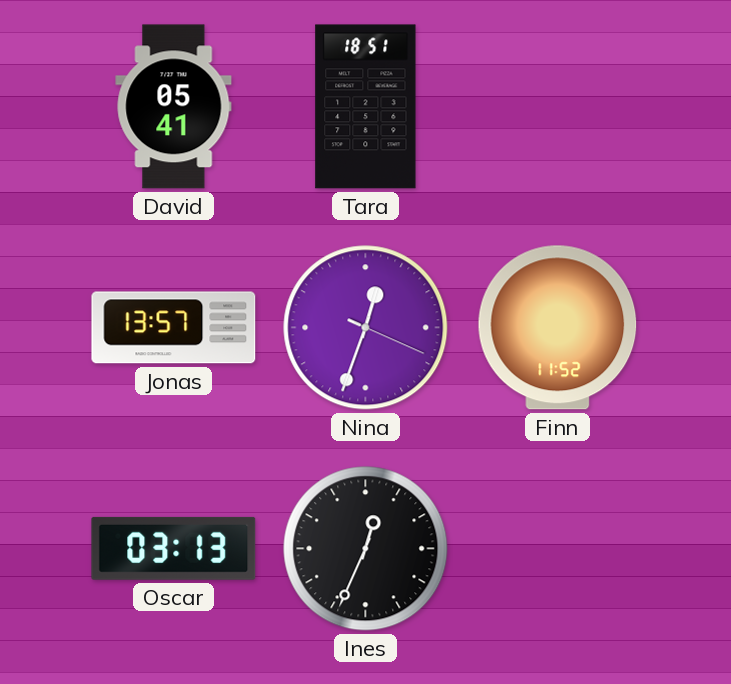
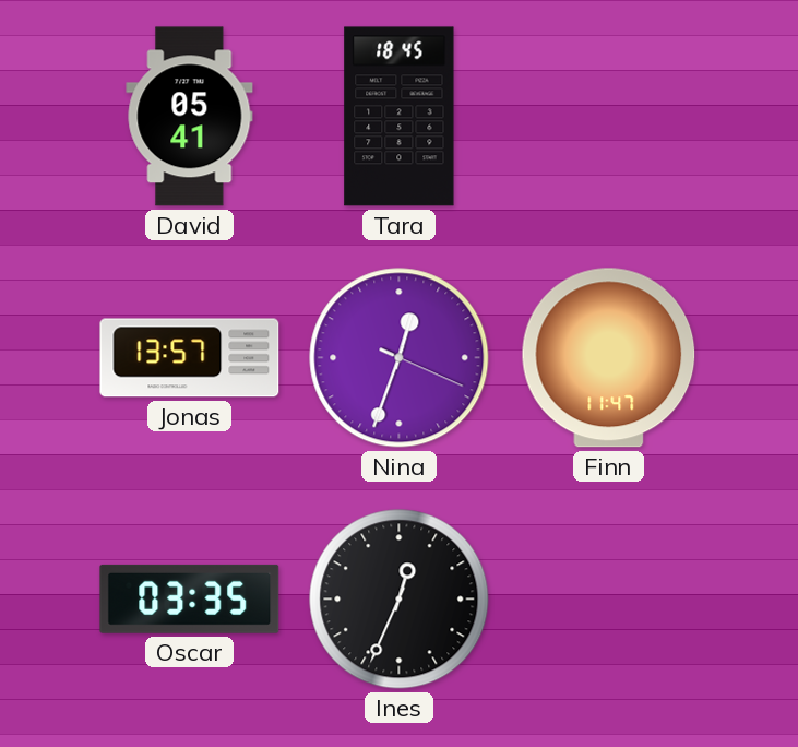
Tara: 18:51 -> 18:45 (400, 117)
Finn: 11:52 -> 11:47 (609, 358)
Oscar: 03:13 -> 03:35 (190, 598)
